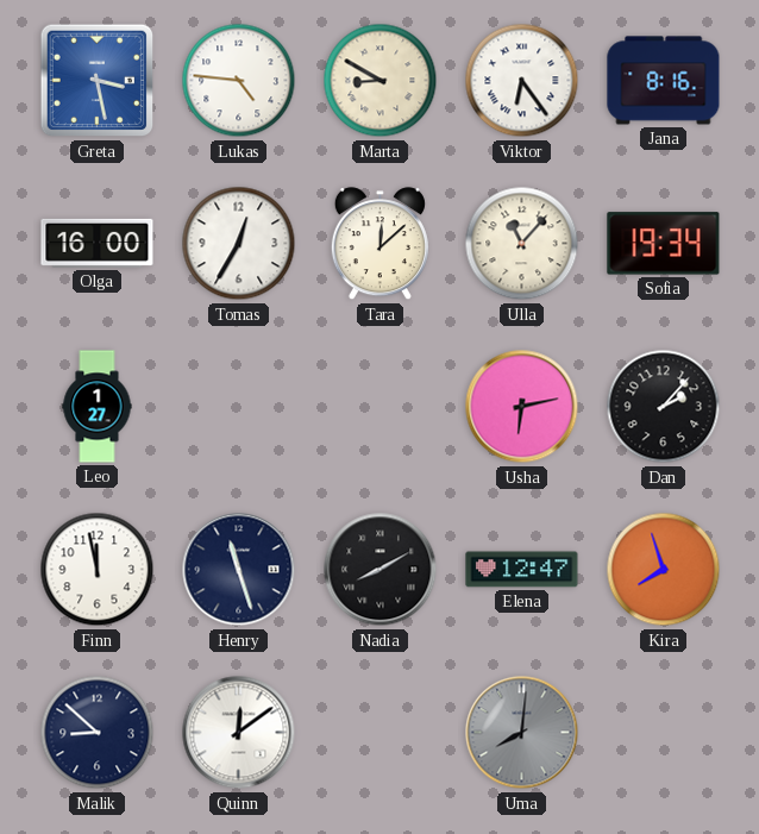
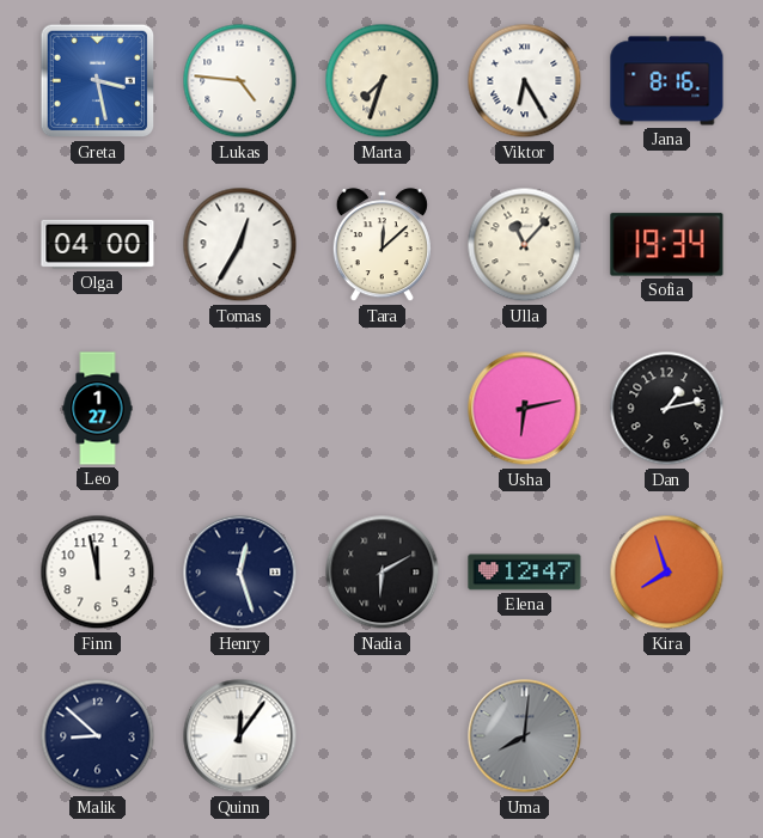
Marta: 8:50 -> 7:33 (383, 81)
Viktor: 6:24 -> 6:25 (525, 81)
Olga: 16:00 -> 04:00 (98, 244)
Dan: 2:07 -> 1:13 (667, 409)
Henry: 11:27 -> 12:27 (240, 573)
Nadia: 8:10 -> 6:10 (383, 573)
Quinn: 12:09 -> 12:06 (240, 736)
